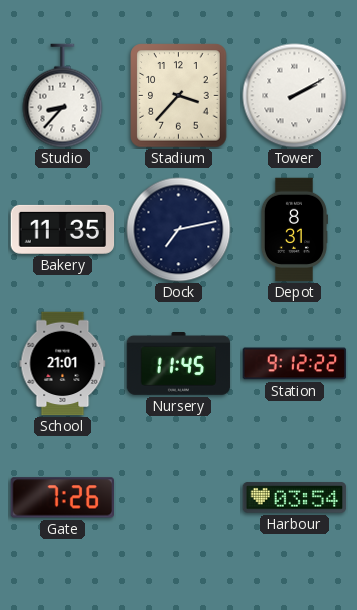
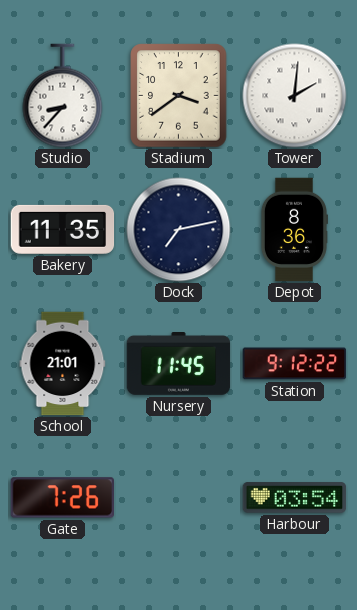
Stadium: 3:37 -> 3:39 (179, 96)
Tower: 2:10 -> 2:01 (295, 96)
Depot: 8:31 -> 8:36 (294, 230)
